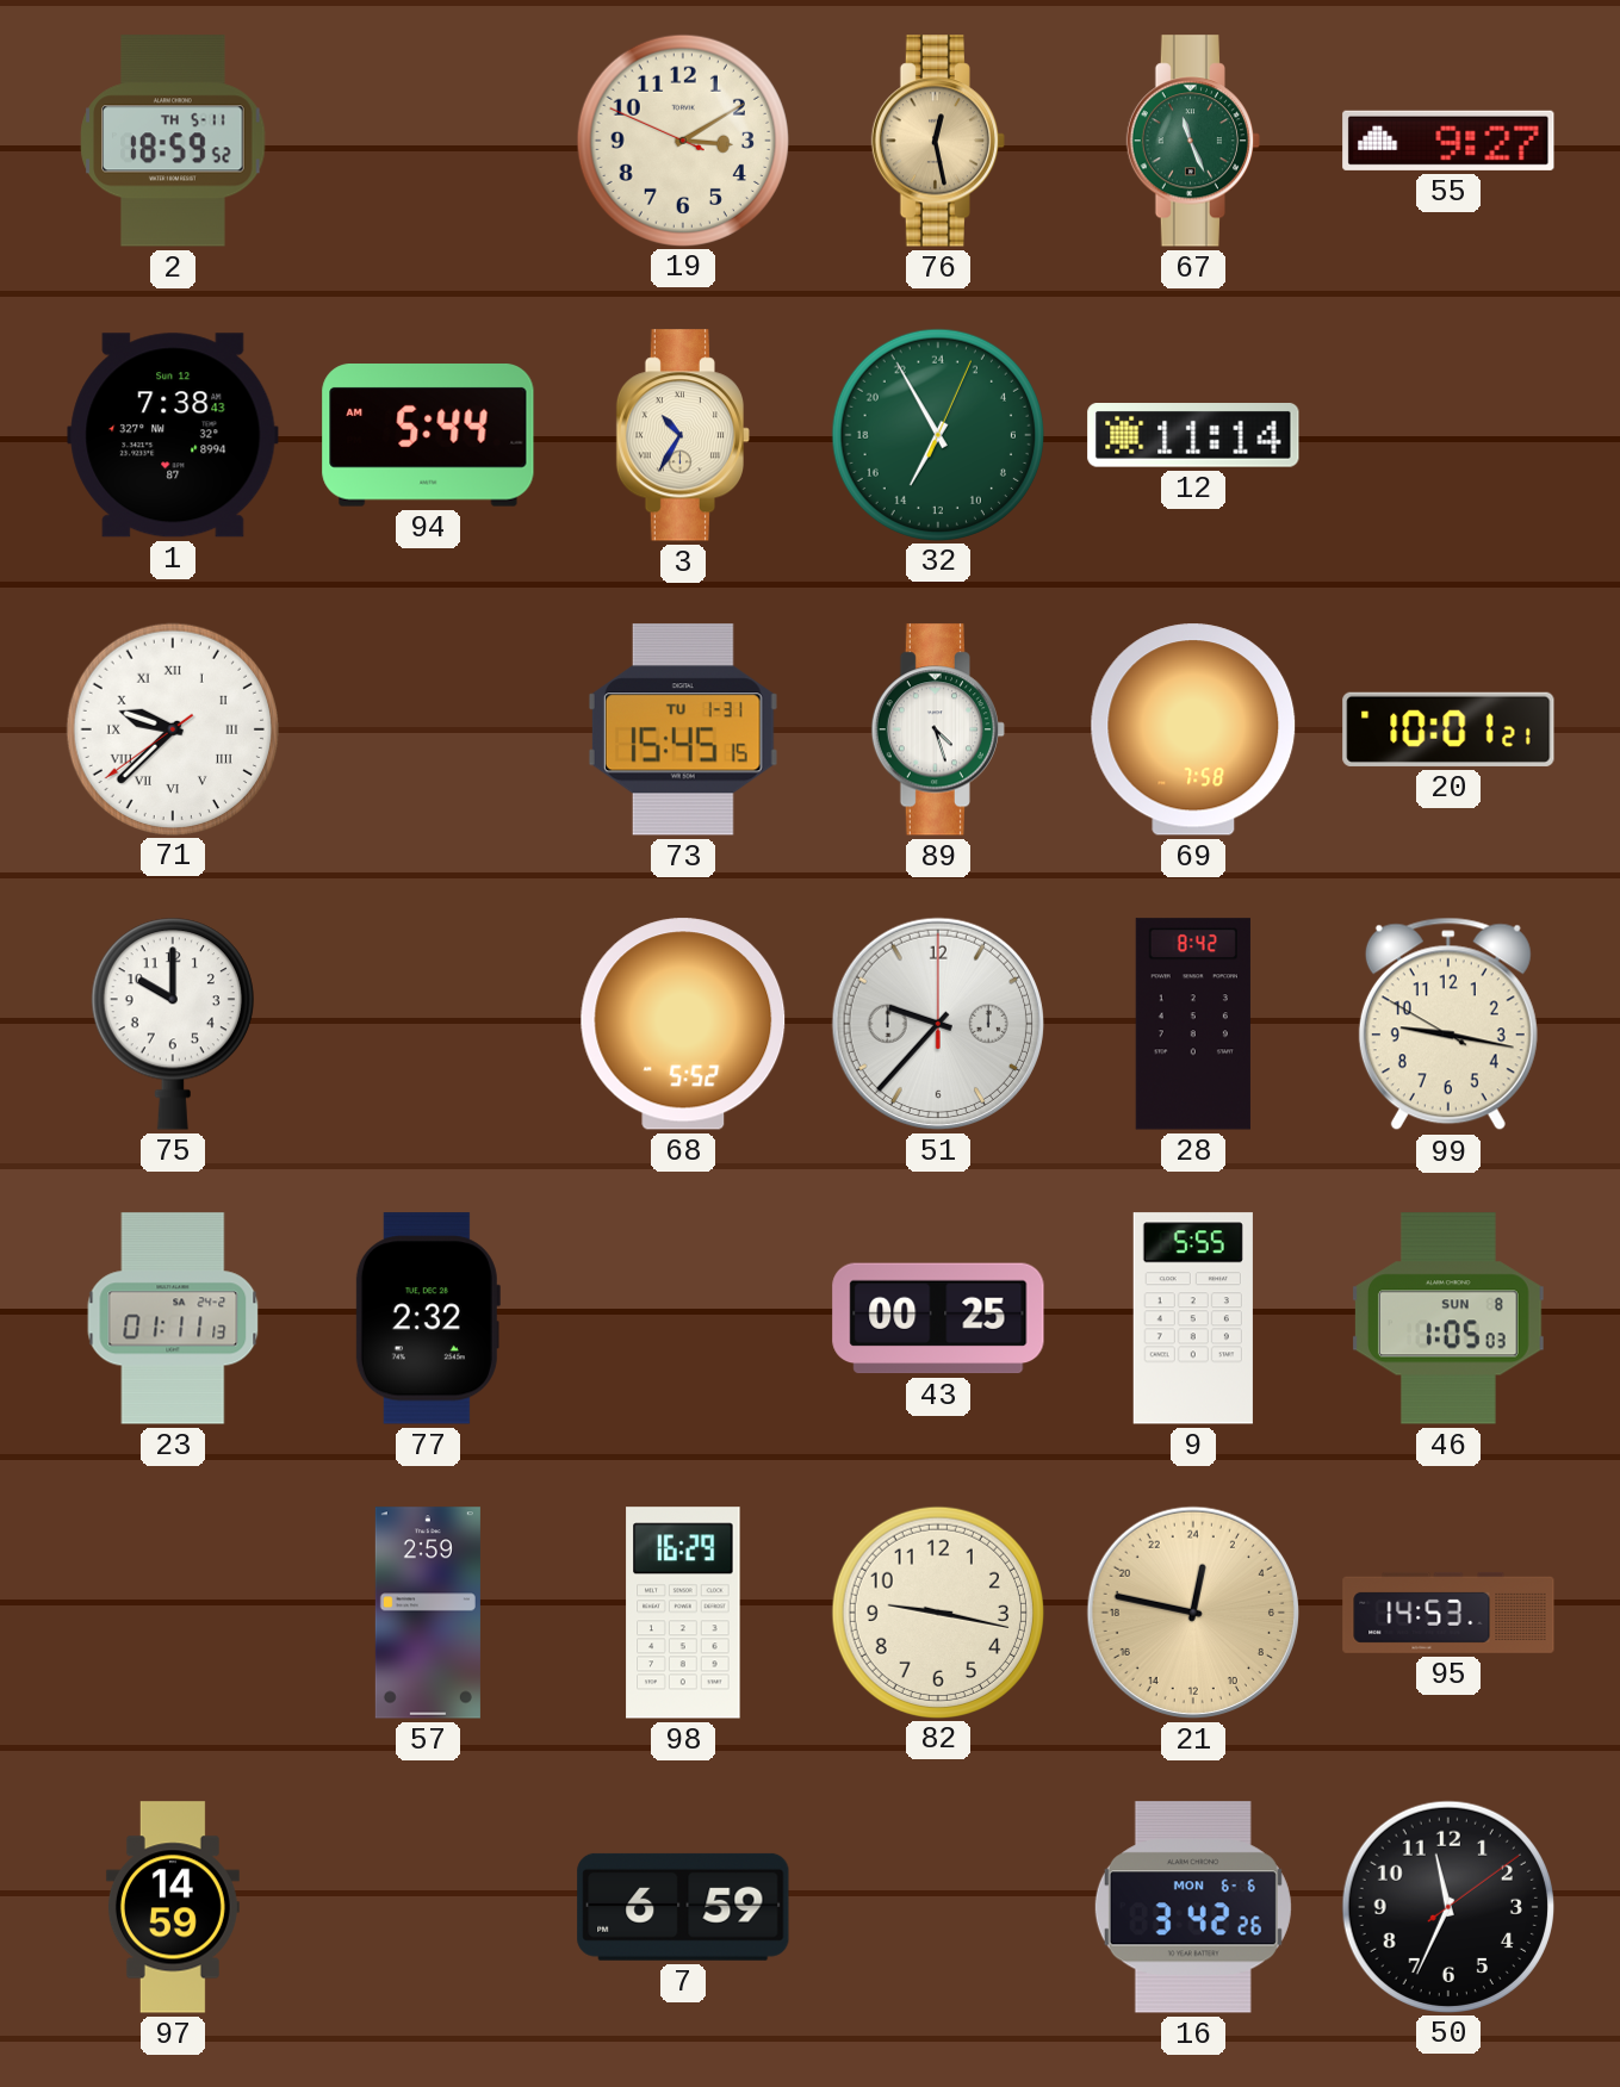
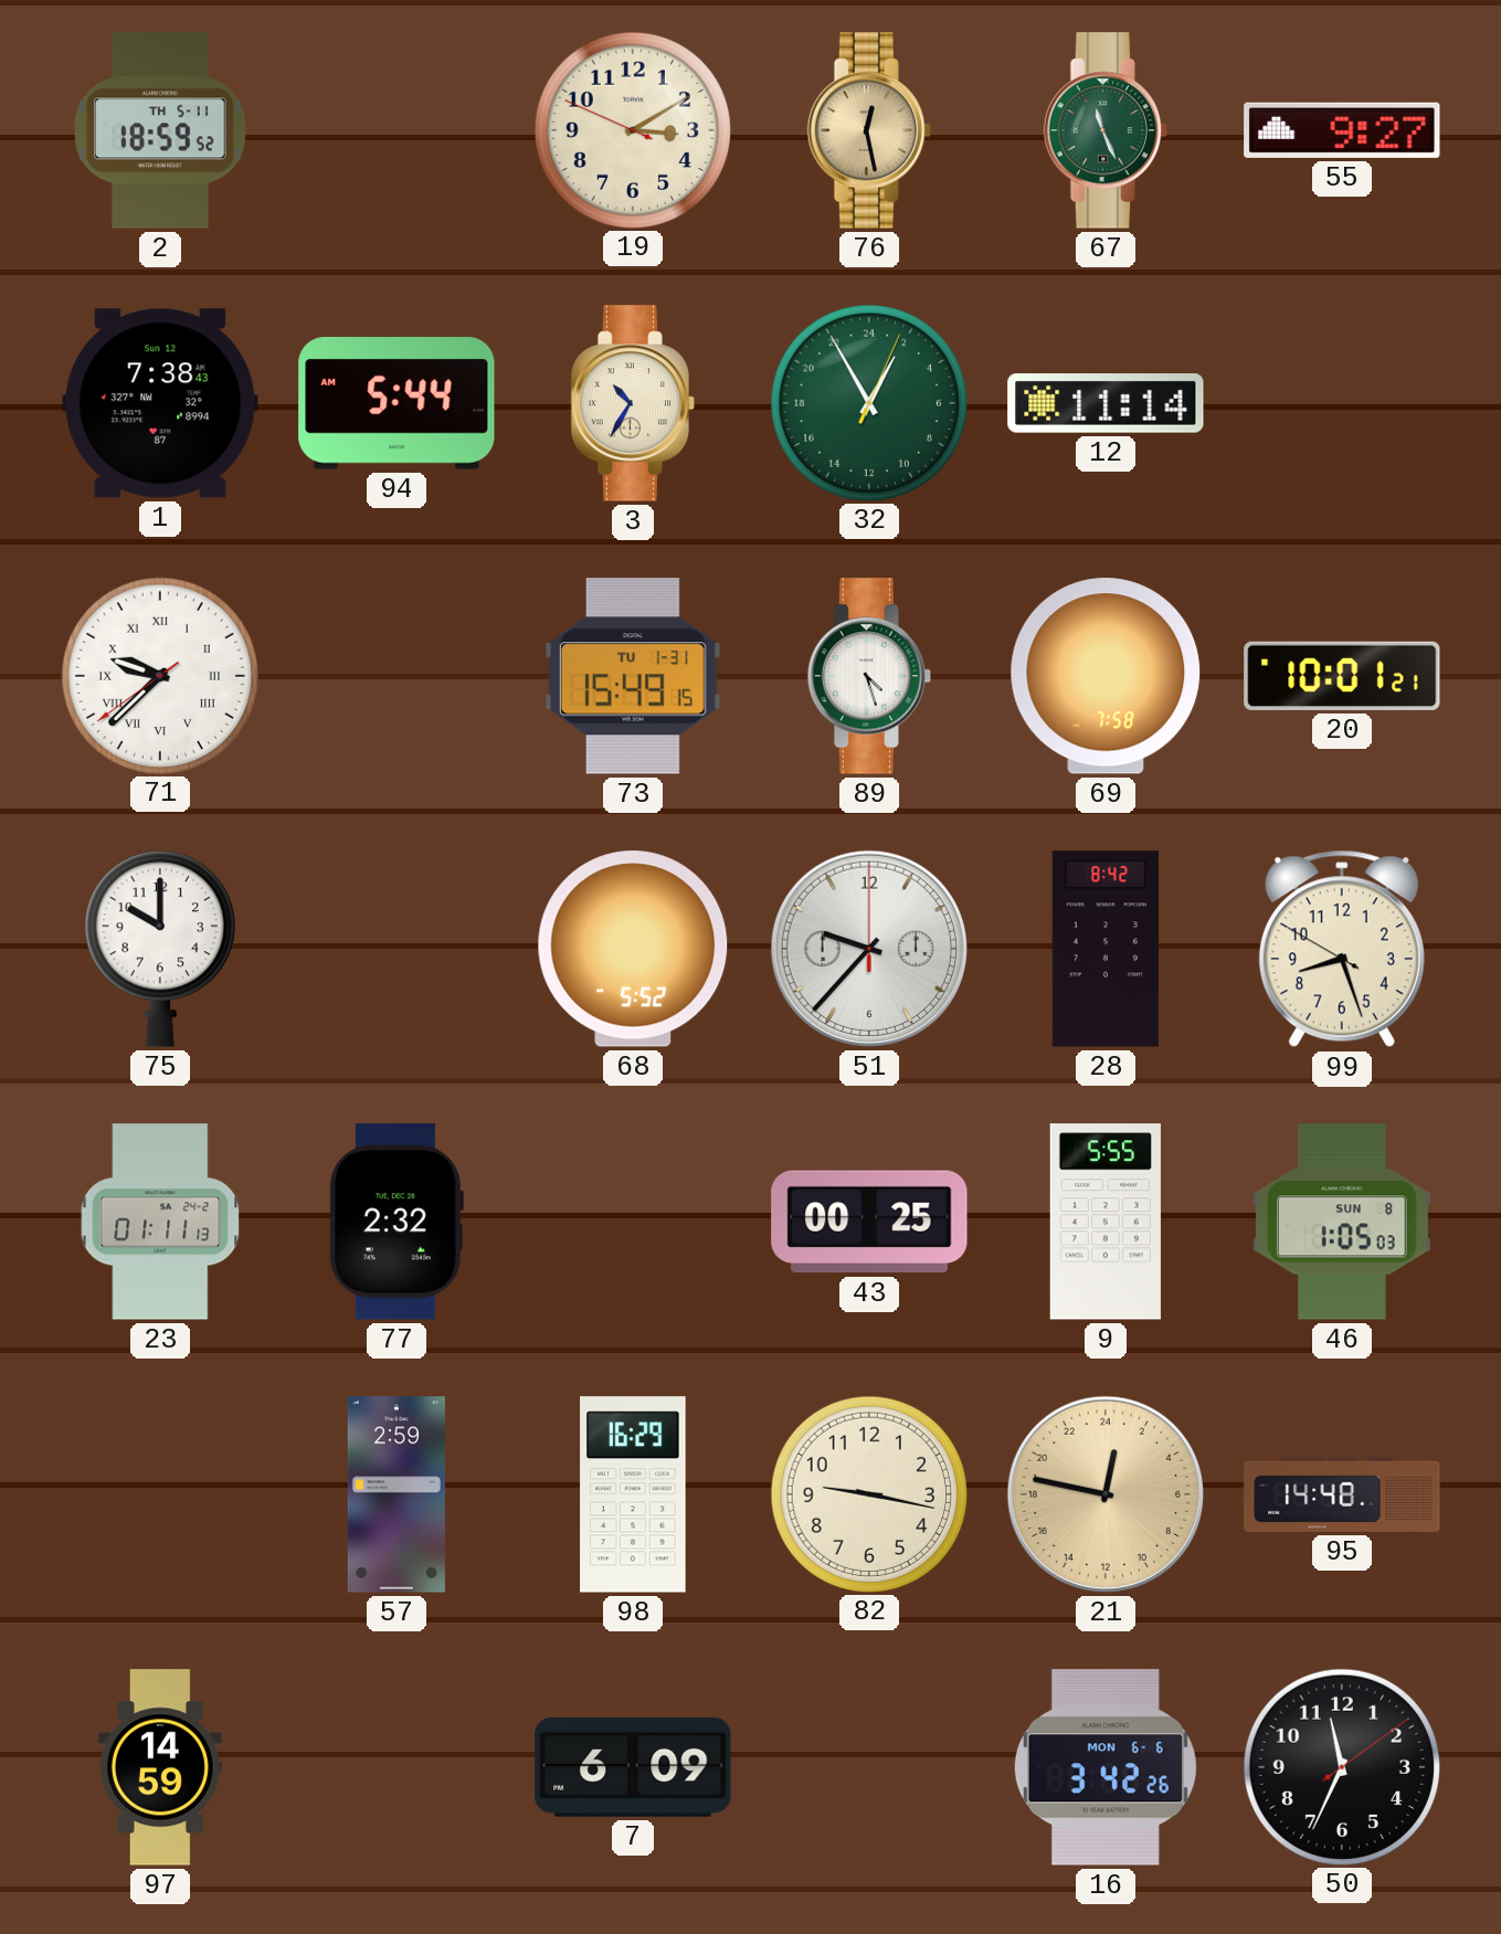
32: 13:55 -> 1:55 (868, 402)
73: 15:45 -> 15:49 (633, 676)
99: 9:16 -> 8:26 (1342, 949)
95: 14:53 -> 14:48 (1342, 1494)
7: 6:59 -> 6:09 (633, 1767)
